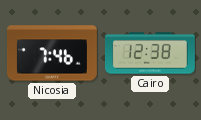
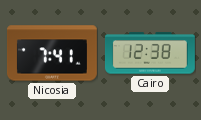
Nicosia: 7:46 -> 7:41 (52, 53)
